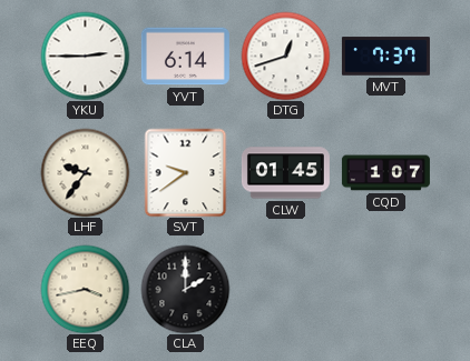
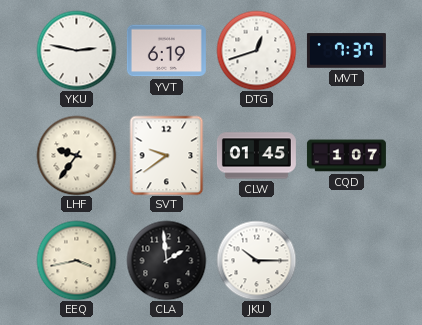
YKU: 2:45 -> 2:47 (76, 50)
YVT: 6:14 -> 6:19 (166, 51)
CLA: 2:00 -> 1:59 (166, 260)
JKU: none -> 10:15 (256, 260)
